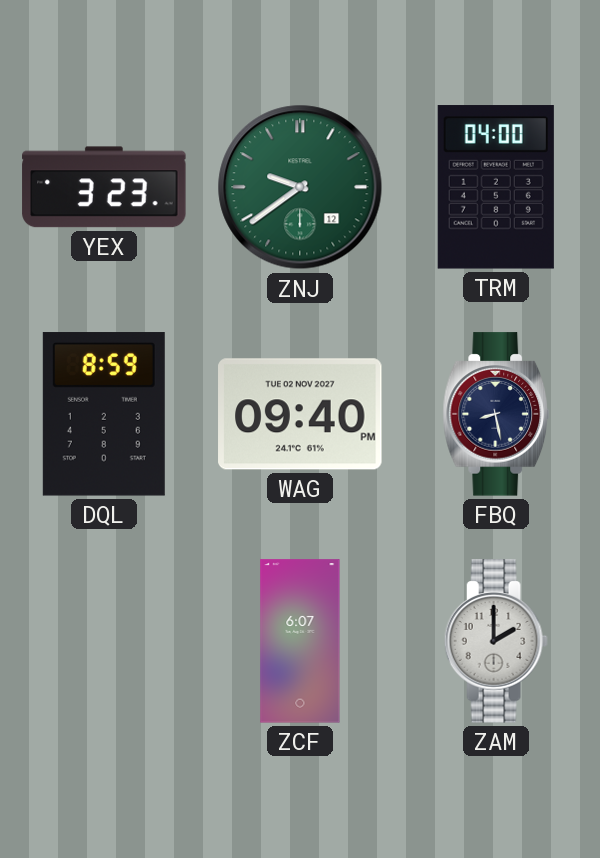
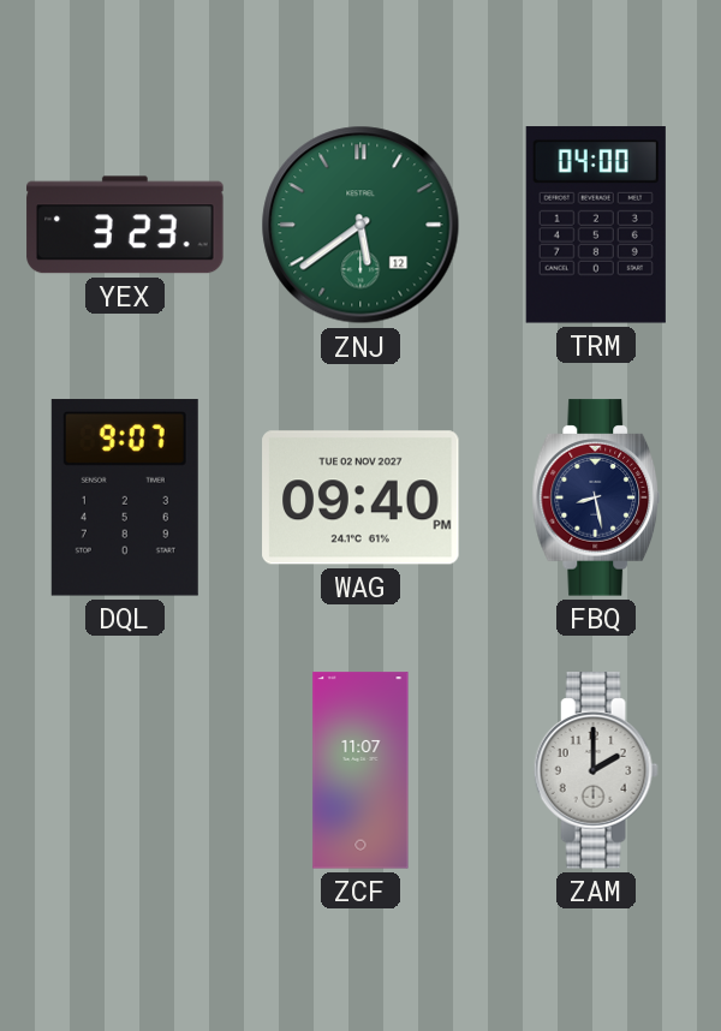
ZNJ: 9:39 -> 5:39 (360, 225)
DQL: 8:59 -> 9:07 (125, 497)
ZCF: 6:07 -> 11:07 (360, 770)
